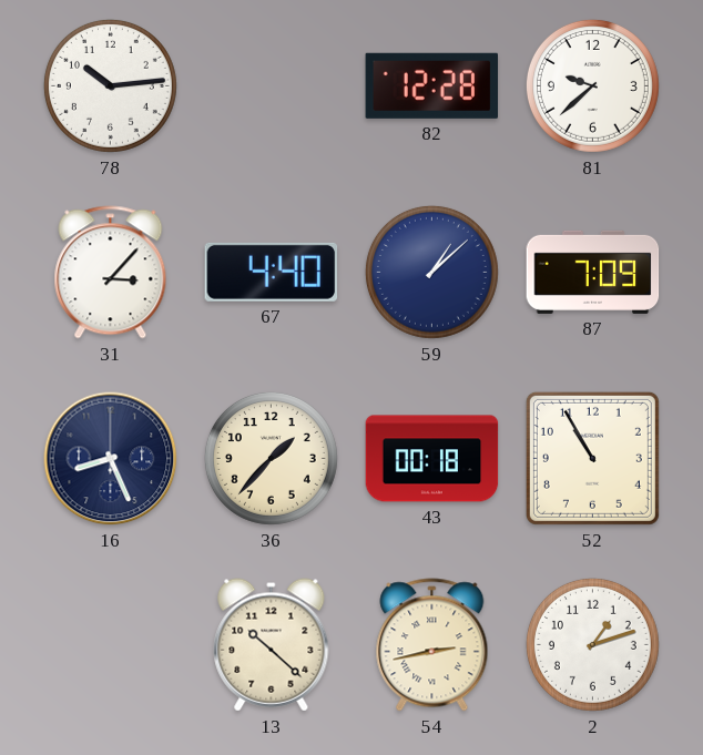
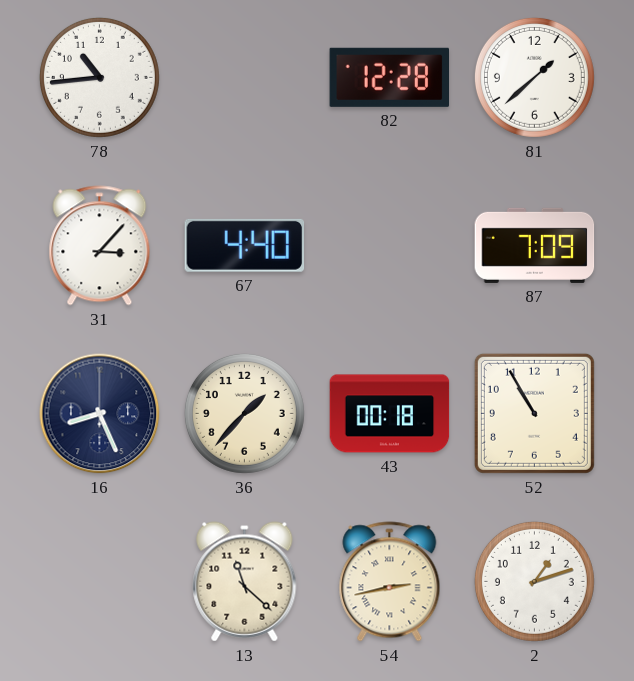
78: 10:14 -> 10:44 (99, 77)
81: 9:38 -> 1:38 (534, 77)
59: 1:08 -> none (431, 272)
13: 10:22 -> 11:22 (245, 582)
